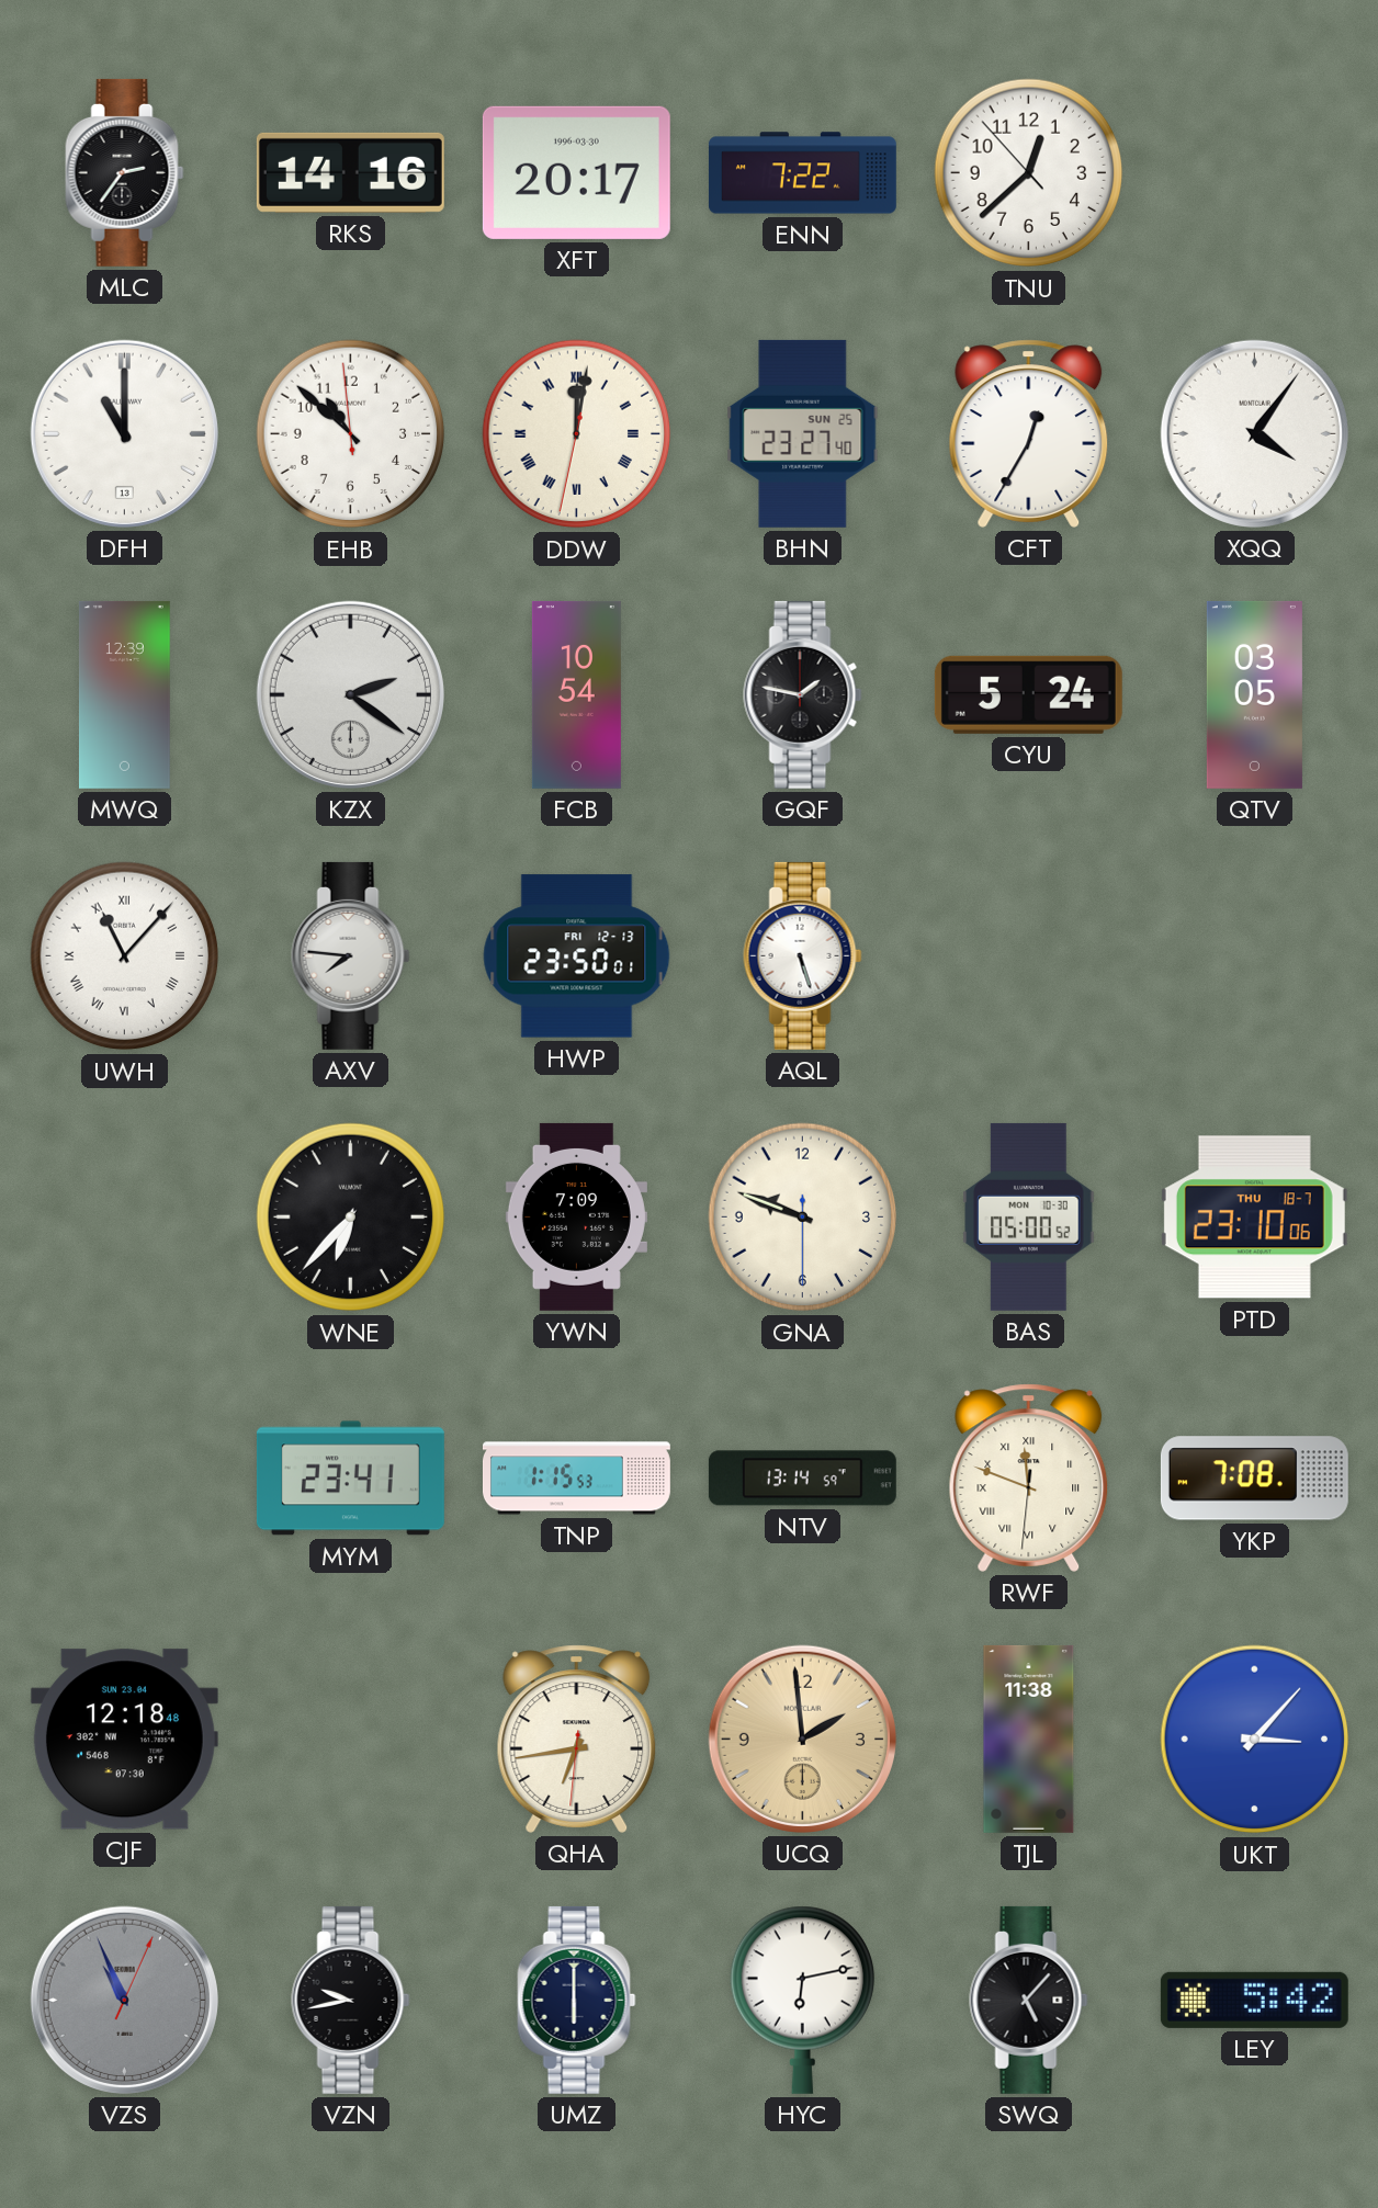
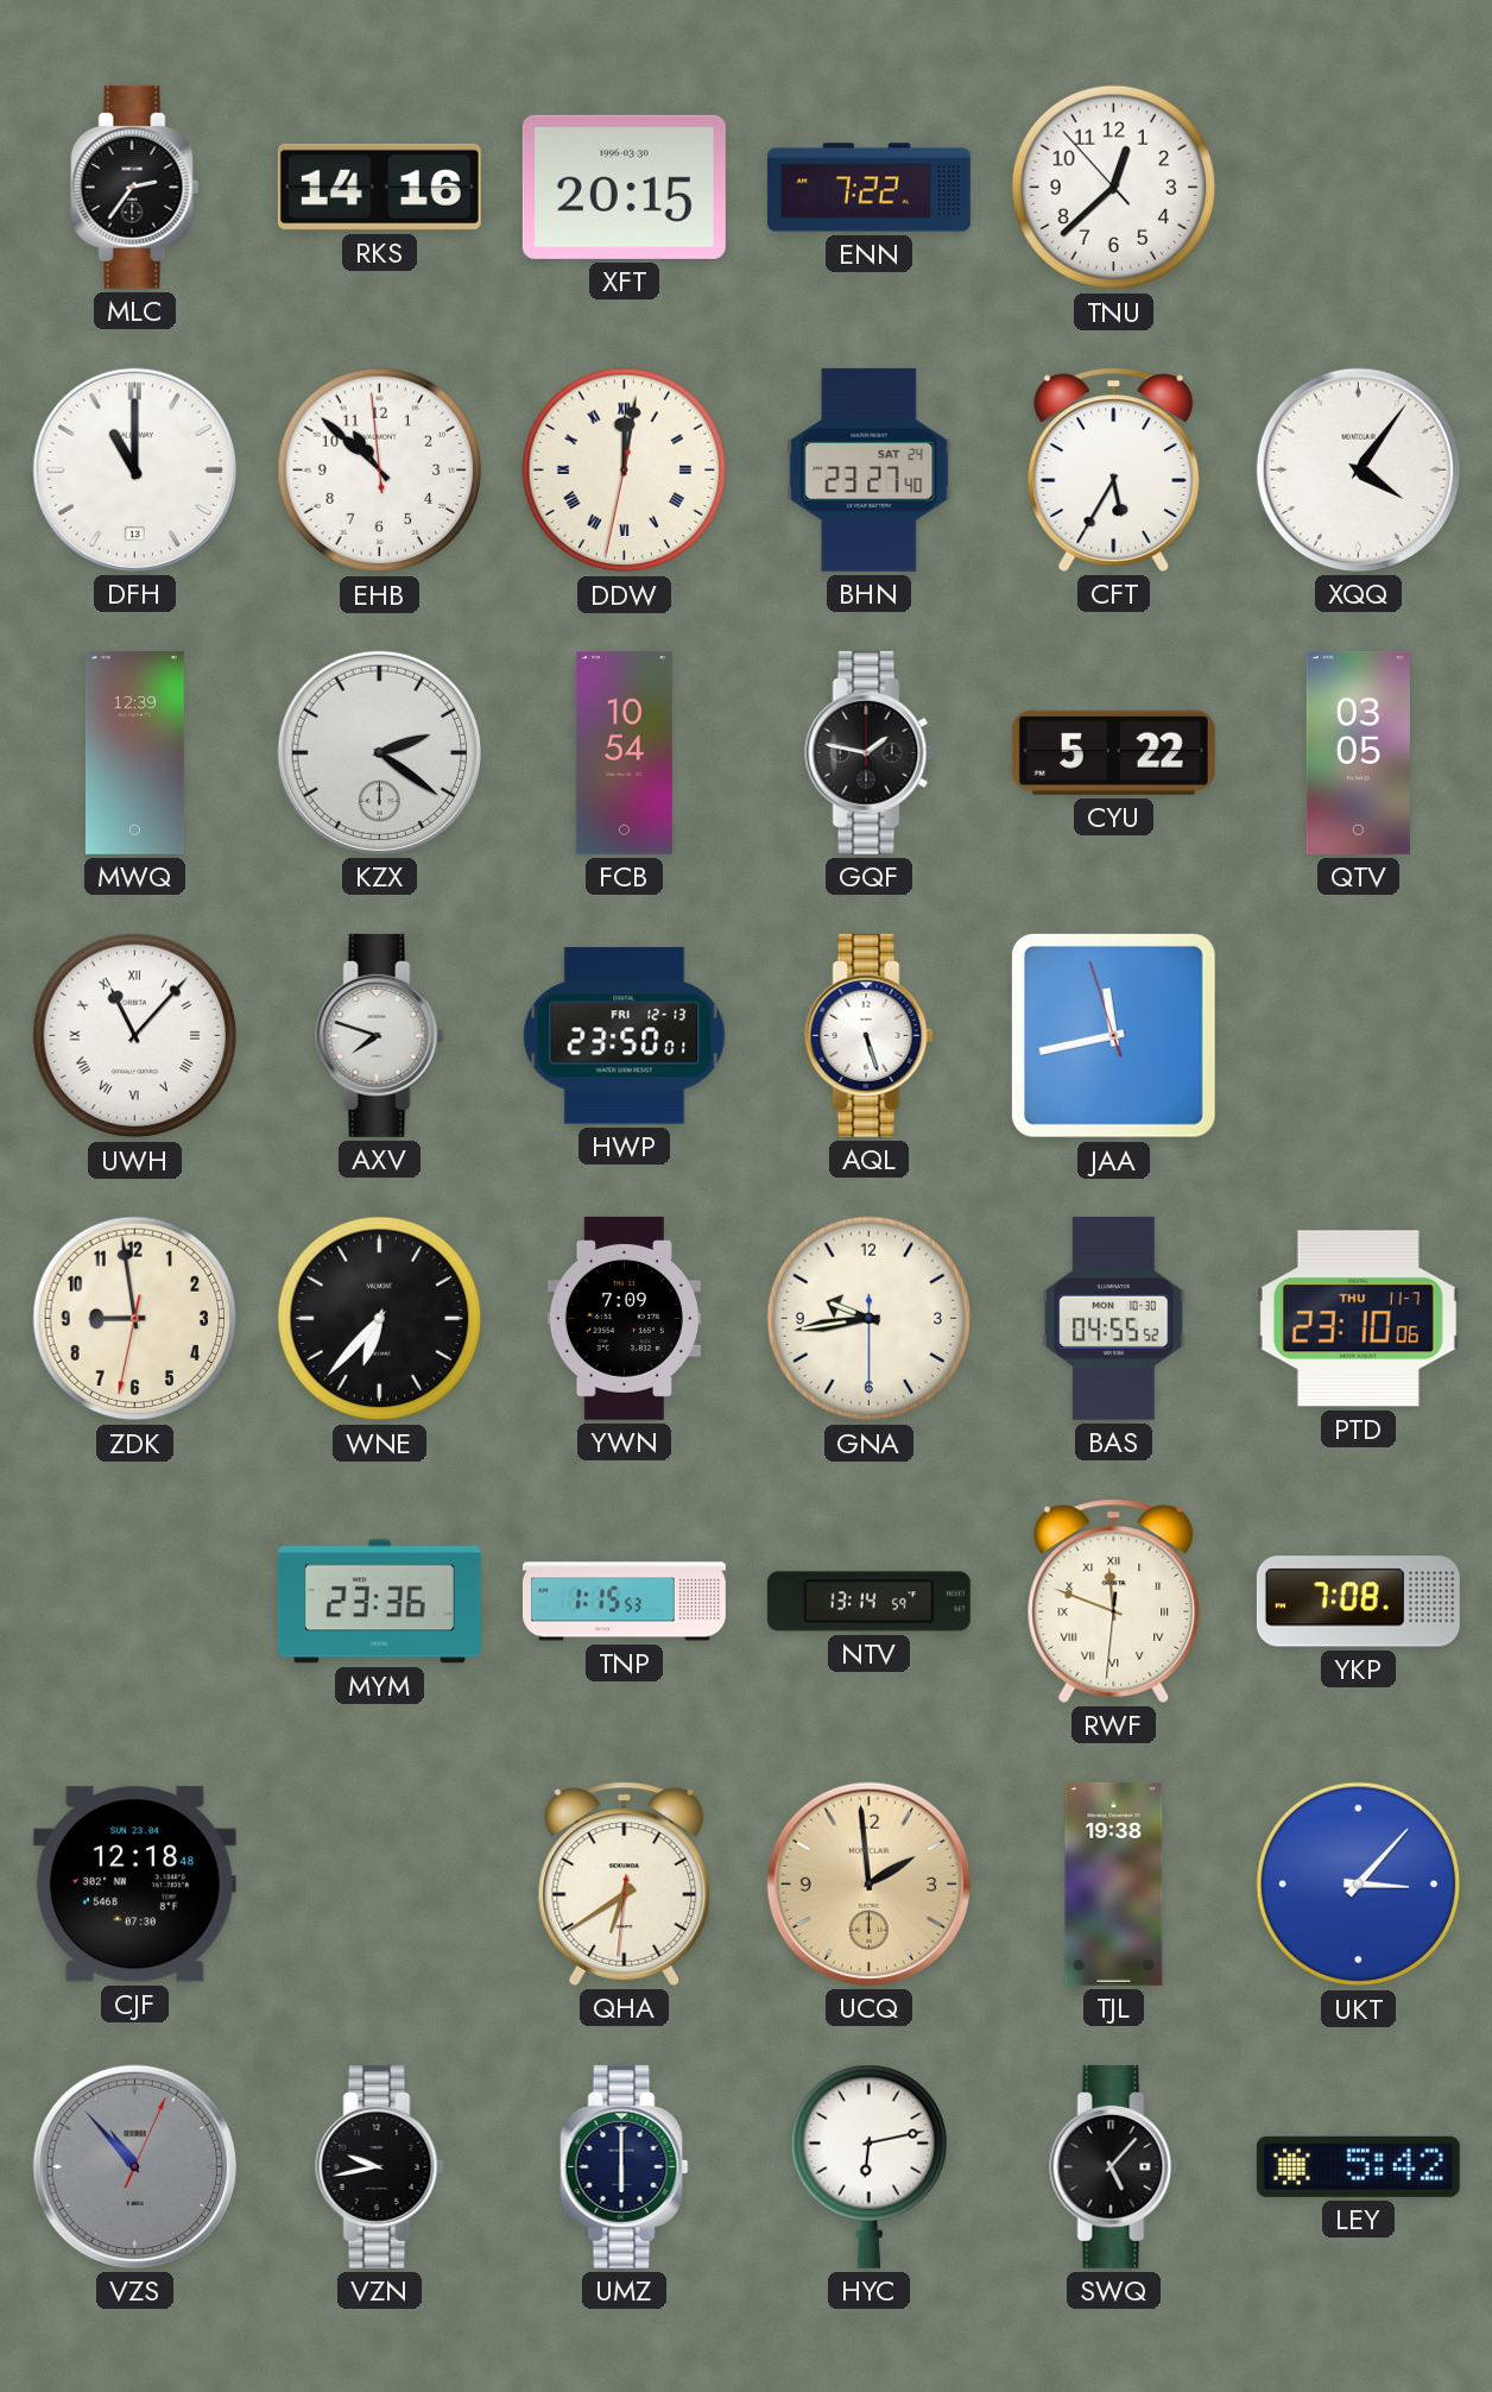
XFT: 20:17 -> 20:15 (624, 187)
BHN date: SUN 25 -> SAT 24 (870, 469)
CFT: 12:35 -> 5:35 (1114, 469)
CYU: 5:24 -> 5:22 (1113, 752)
AXV: 7:46 -> 7:48 (380, 1035)
JAA: none -> 11:42 (1113, 1035)
ZDK: none -> 8:58 (135, 1319)
GNA: 9:48 -> 9:43 (870, 1319)
BAS: 05:00 -> 04:55 (1114, 1318)
PTD date: THU 18-7 -> THU 11-7 (1358, 1319)
MYM: 23:41 -> 23:36 (379, 1602)
QHA: 6:43 -> 6:39 (625, 1883)
TJL: 11:38 -> 19:38 (1114, 1883)
VZS: 10:56 -> 10:53 (134, 2166)
